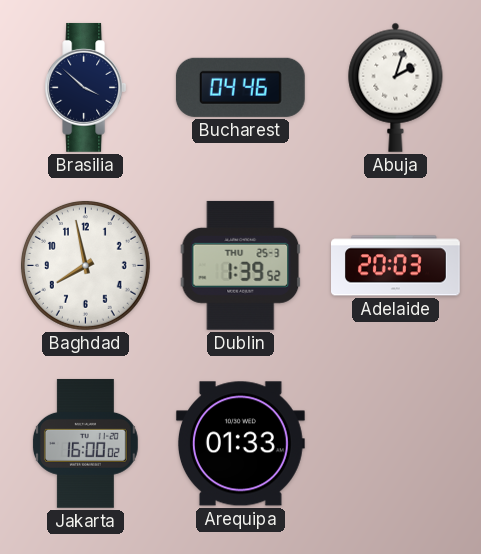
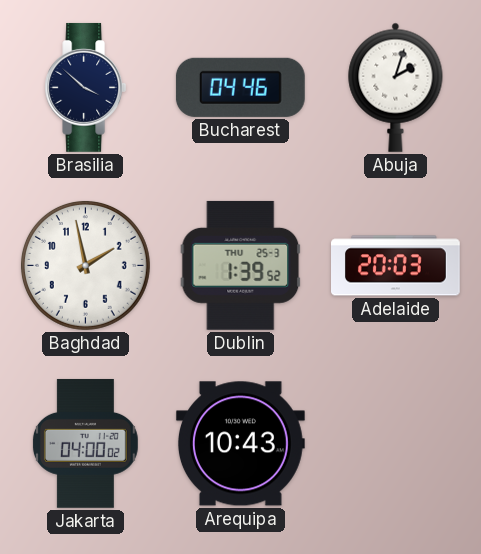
Baghdad: 7:58 -> 1:58 (85, 265)
Jakarta: 16:00 -> 04:00 (85, 443)
Arequipa: 01:33 -> 10:43 (240, 444)
